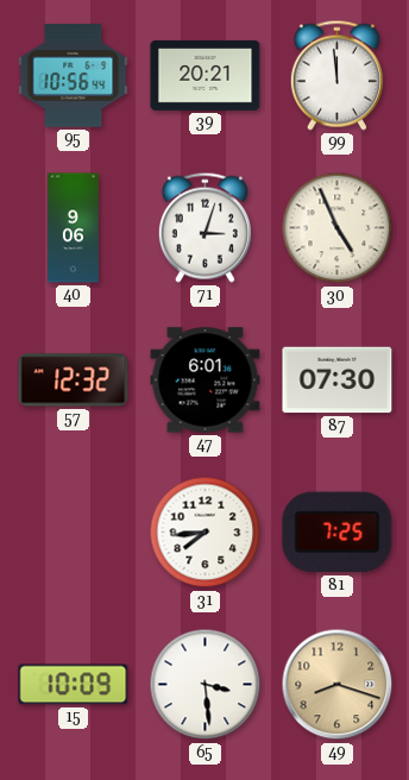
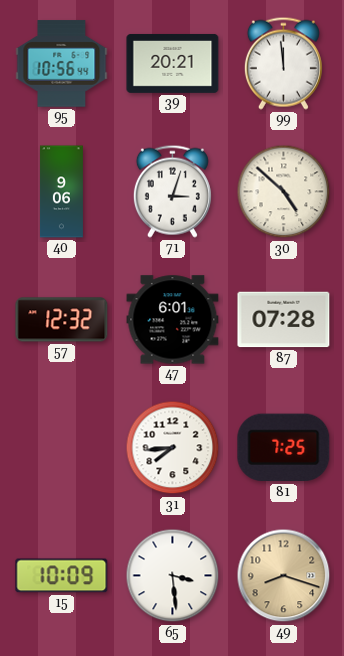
30: 4:56 -> 4:52 (284, 192)
87: 07:30 -> 07:28 (284, 320)
